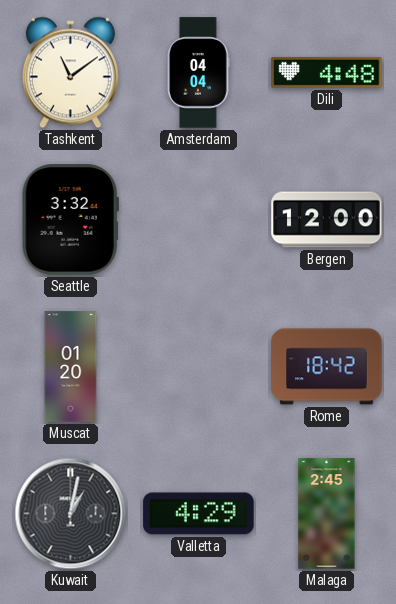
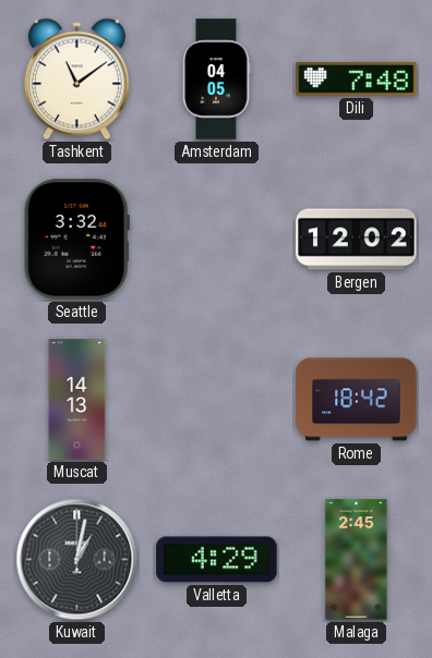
Amsterdam: 04:04 -> 04:05 (216, 80)
Dili: 4:48 -> 7:48 (357, 78)
Bergen: 12:00 -> 12:02 (357, 240)
Muscat: 01:20 -> 14:13 (77, 400)
